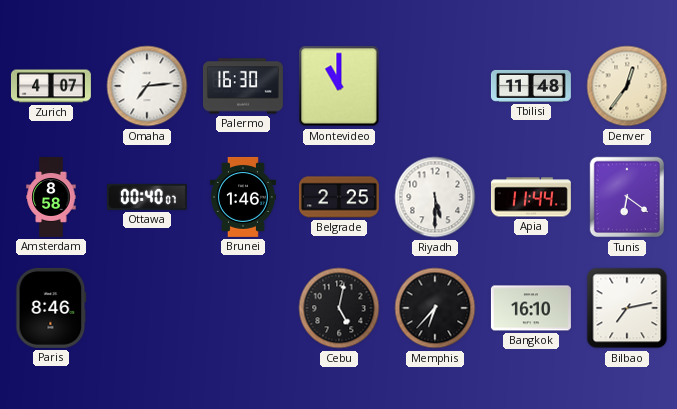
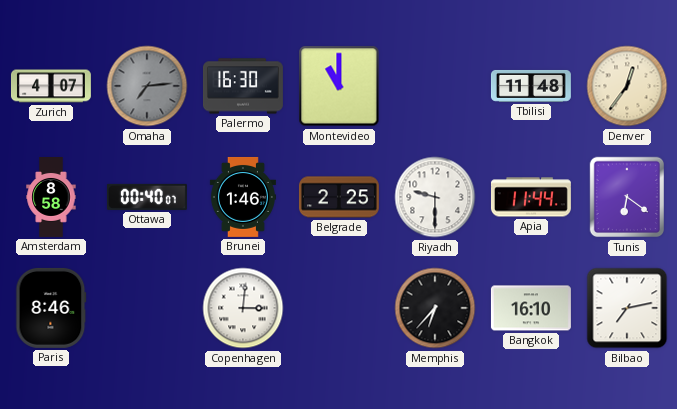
Omaha dial: white -> grey (147, 86)
Riyadh: 5:30 -> 9:30 (435, 197)
Copenhagen: none -> 3:01 (243, 308)
Cebu: 5:02 -> none (339, 308)
